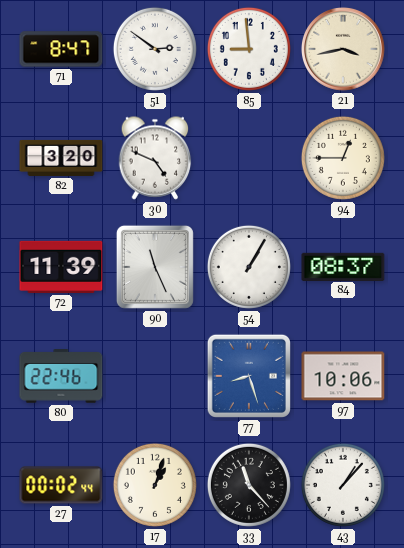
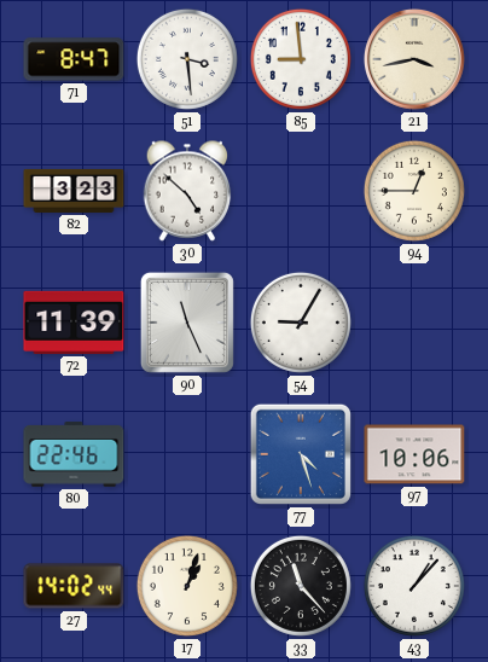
51: 2:51 -> 3:29 (187, 59)
82: 3:20 -> 3:23 (74, 191)
30: 4:49 -> 4:52 (187, 191)
54: 1:05 -> 9:05 (301, 323)
84: 08:37 -> none (343, 266)
77: 8:27 -> 4:27 (301, 454)
27: 00:02 -> 14:02 (74, 586)
